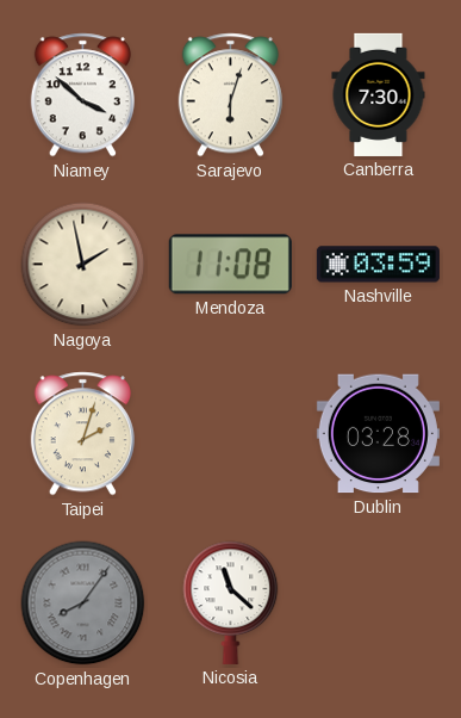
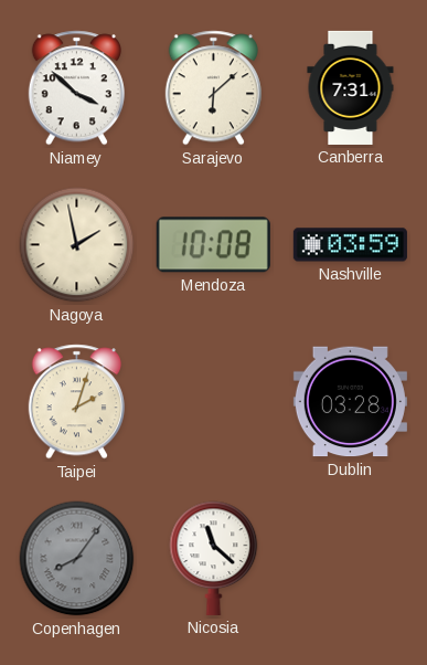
Sarajevo: 6:03 -> 6:08 (213, 88)
Canberra: 7:30 -> 7:31 (351, 87)
Mendoza: 11:08 -> 10:08 (213, 245)
